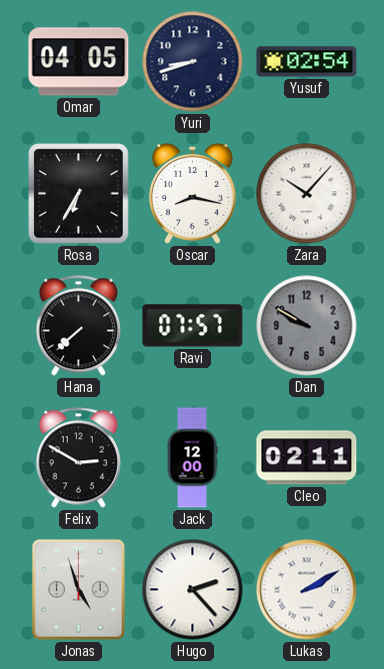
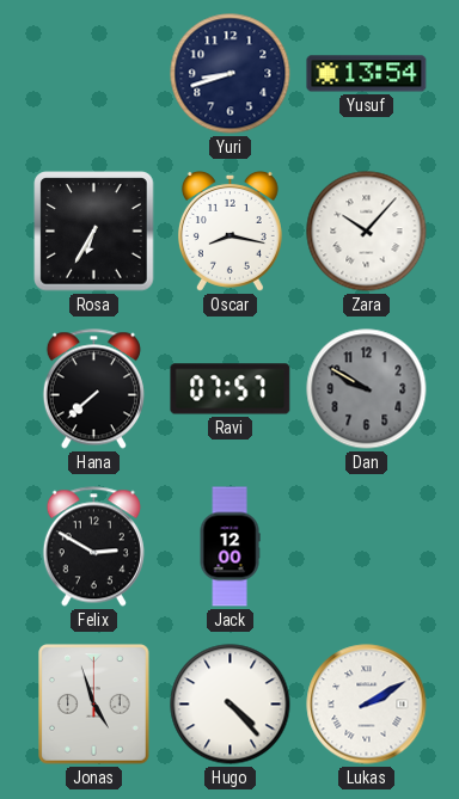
Omar: 04:05 -> none (79, 62)
Yusuf: 02:54 -> 13:54 (367, 74)
Cleo: 02:11 -> none (307, 458)
Hugo: 2:23 -> 4:23 (231, 705)
